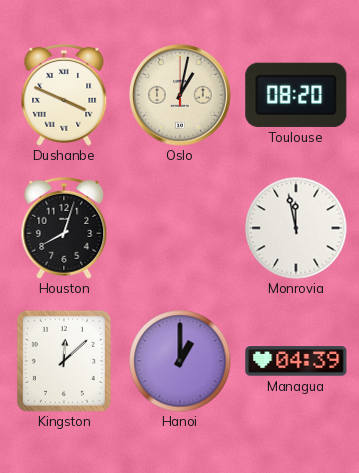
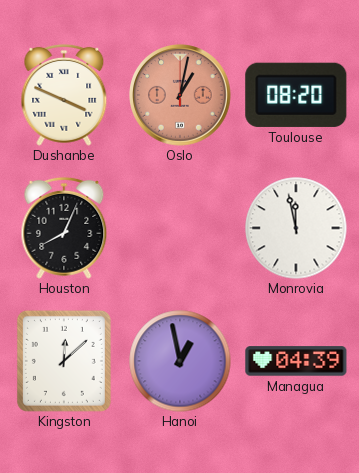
Oslo dial: cream -> salmon (180, 95)
Houston: 8:03 -> 8:04 (64, 228)
Hanoi: 1:00 -> 12:58 (180, 361)
